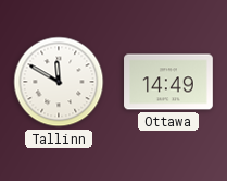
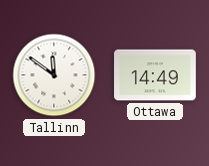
Tallinn: 11:50 -> 11:51 (54, 75)
